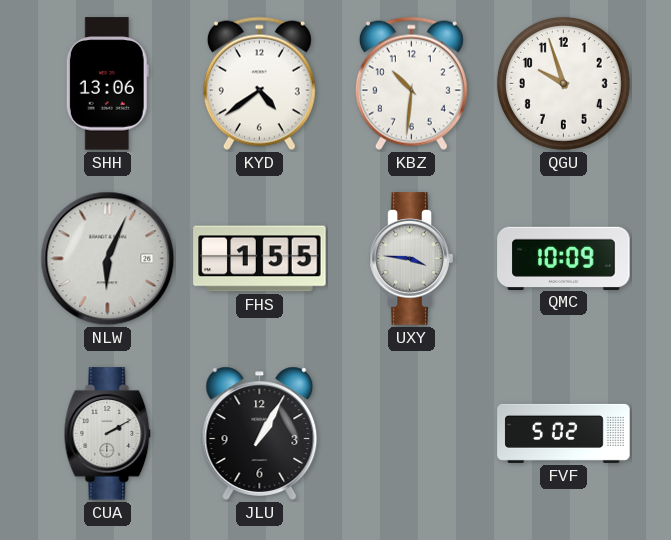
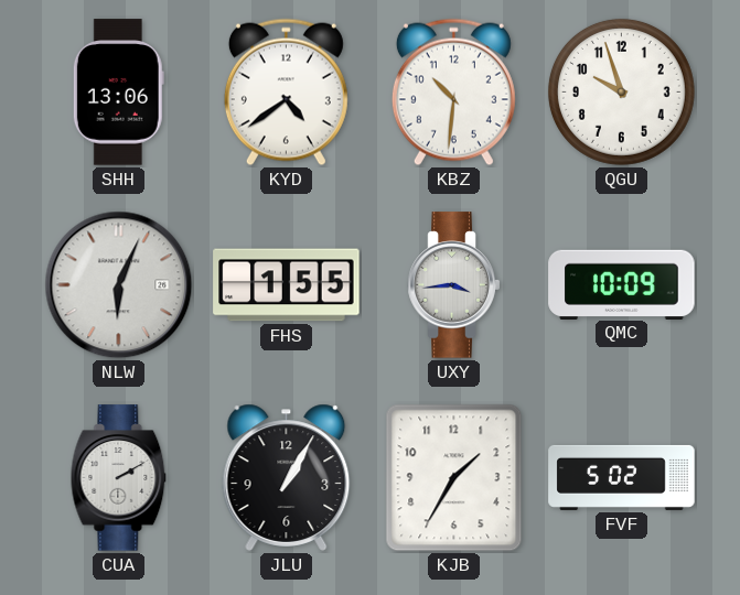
UXY: 3:46 -> 3:44 (454, 285)
KJB: none -> 1:35 (454, 478)
